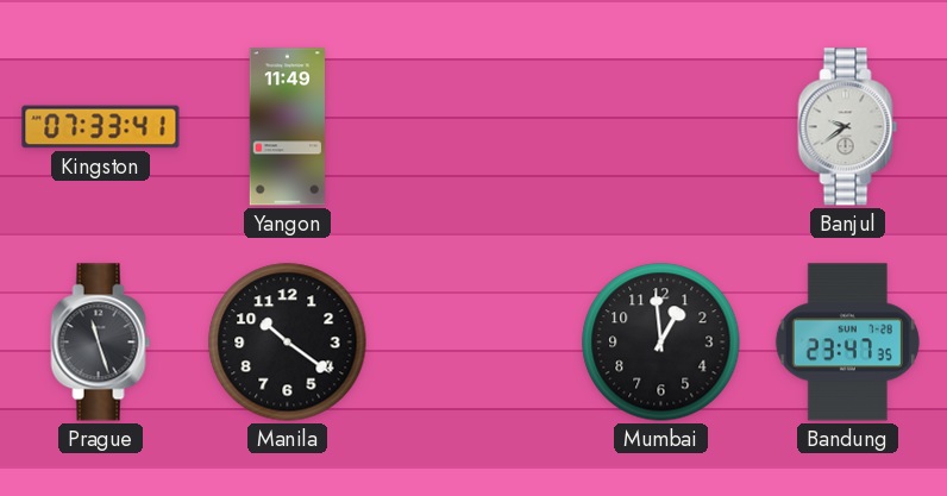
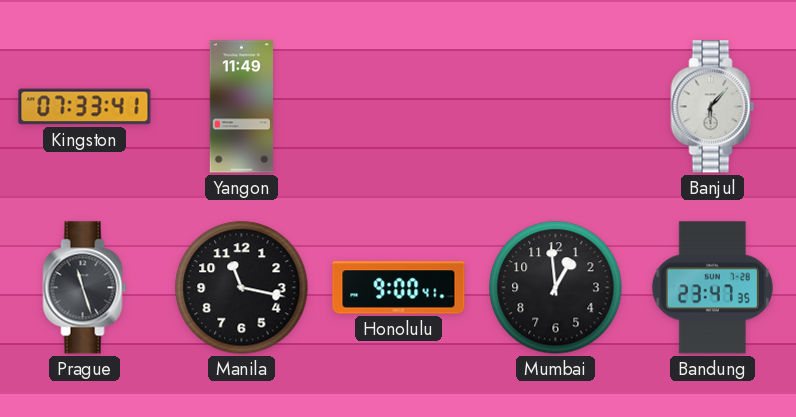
Banjul: 9:39 -> 6:07 (713, 107)
Manila: 10:21 -> 11:17 (242, 288)
Honolulu: none -> 9:00 (399, 288)
